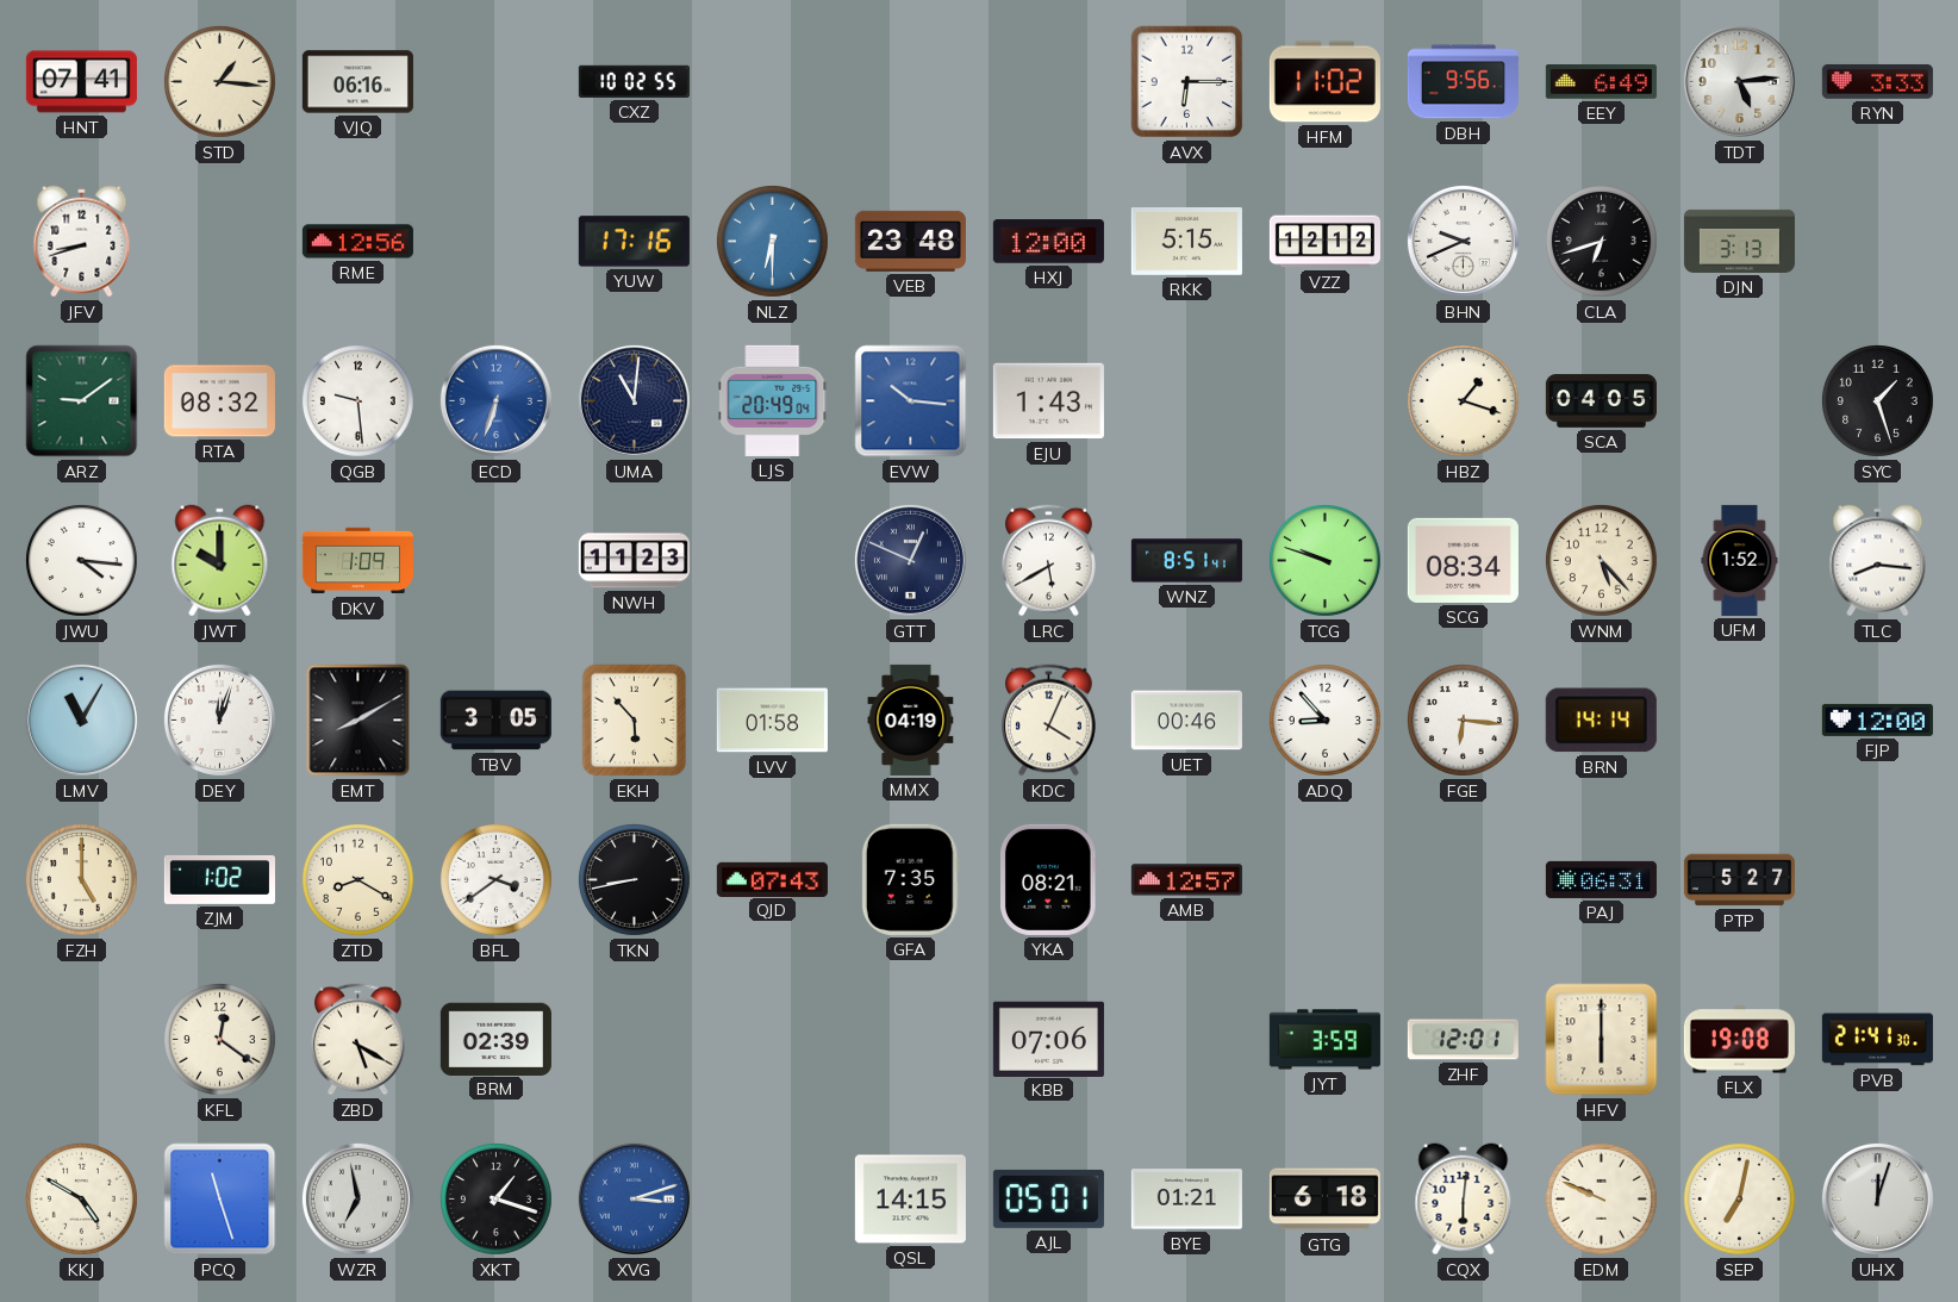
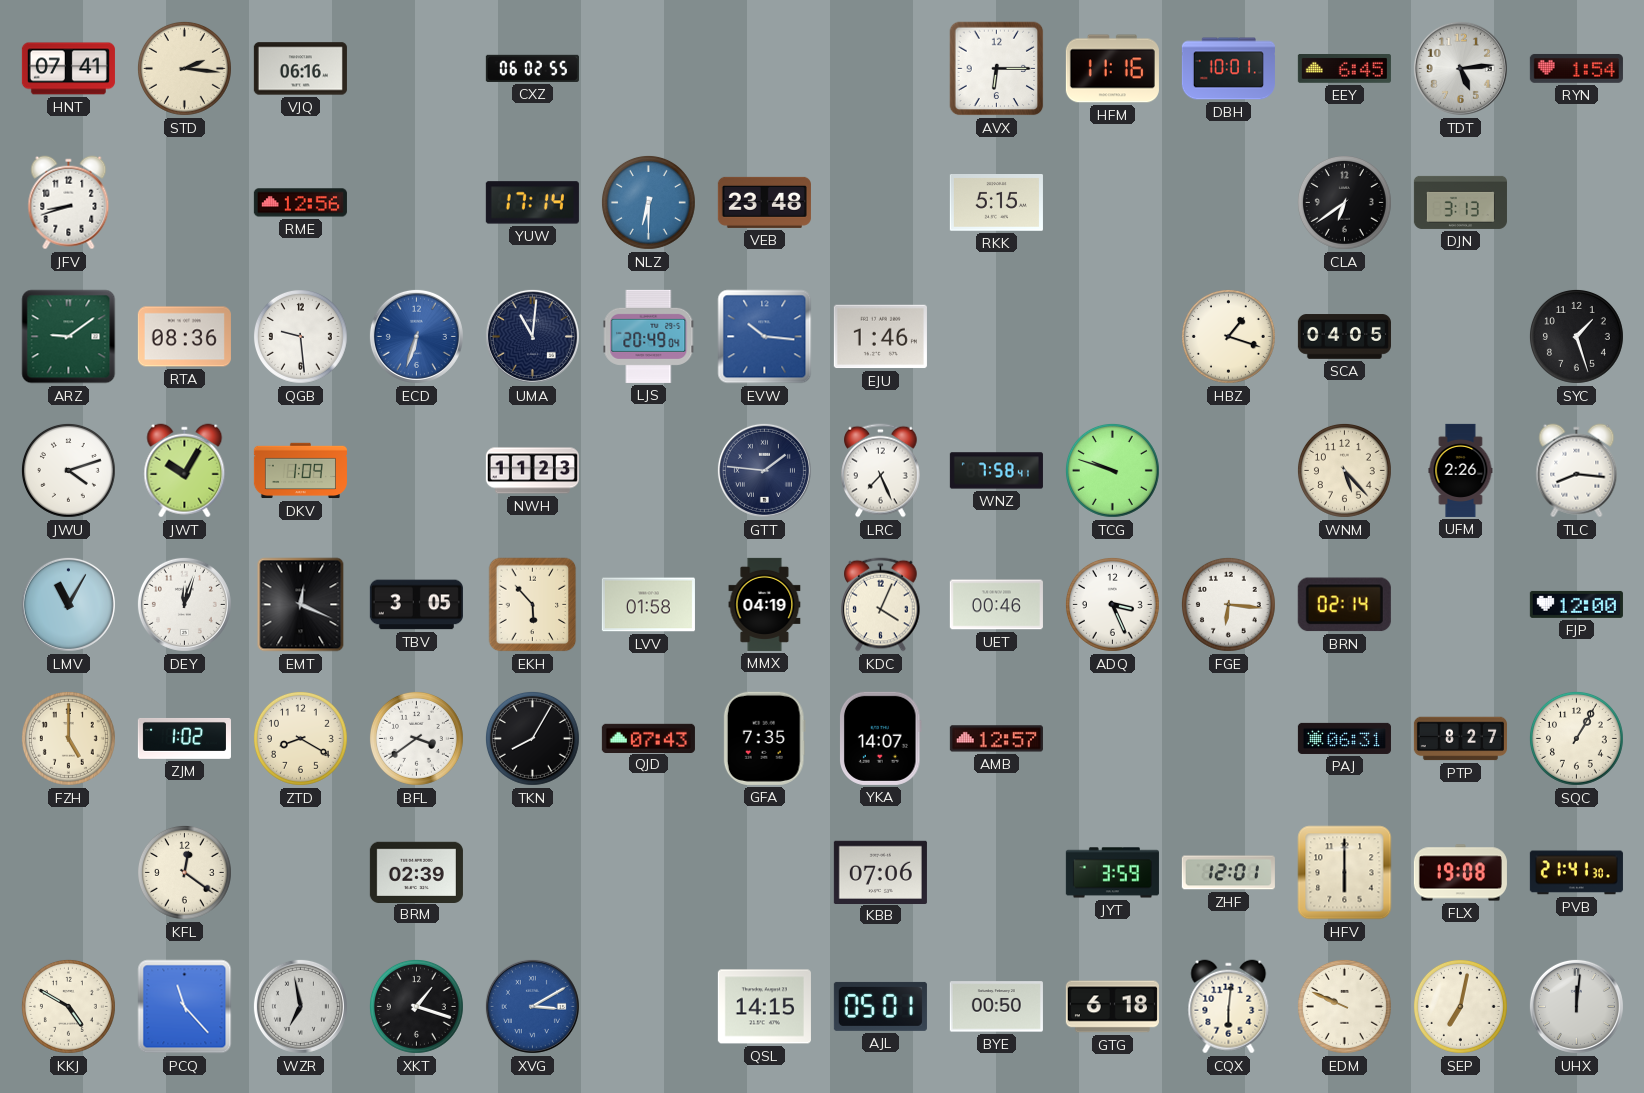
STD: 1:16 -> 2:16 (184, 68)
CXZ: 10:02 -> 06:02 (532, 68)
HFM: 11:02 -> 11:16 (1112, 69)
DBH: 9:56 -> 10:01 (1228, 69)
EEY: 6:49 -> 6:45 (1344, 69)
RYN: 3:33 -> 1:54 (1576, 68)
YUW: 17:16 -> 17:14 (532, 203)
HXJ: 12:00 -> none (1048, 242)
VZZ: 12:12 -> none (1324, 242)
BHN: 9:41 -> none (1463, 241)
CLA: 6:42 -> 6:39 (1344, 202)
RTA: 08:32 -> 08:36 (184, 337)
EJU: 1:43 -> 1:46 (880, 337)
JWU: 4:16 -> 4:12 (68, 470)
JWT: 10:00 -> 10:05 (185, 471)
GTT: 12:49 -> 1:46 (764, 470)
LRC: 5:40 -> 7:26 (881, 471)
WNZ: 8:51 -> 7:58 (996, 471)
SCG: 08:34 -> none (1463, 560)
UFM: 1:52 -> 2:26 (1461, 470)
EMT: 8:10 -> 12:19 (301, 605)
ADQ: 8:53 -> 3:26 (1112, 604)
BRN: 14:14 -> 02:14 (1344, 605)
TKN: 8:43 -> 8:05 (532, 738)
YKA: 08:21 -> 14:07 (881, 738)
PTP: 5:27 -> 8:27 (1460, 739)
SQC: none -> 1:05 (1576, 738)
ZBD: 5:20 -> none (358, 1040)
PCQ: 11:27 -> 11:23 (185, 1007)
XVG: 3:12 -> 3:10 (532, 1006)
BYE: 01:21 -> 00:50 (996, 1007)
UHX: 12:03 -> 12:01 (1576, 1006)
